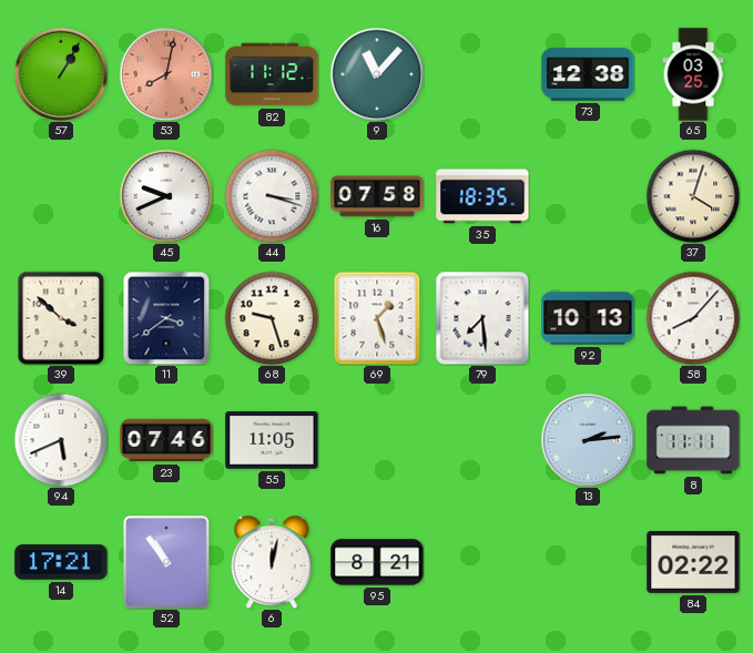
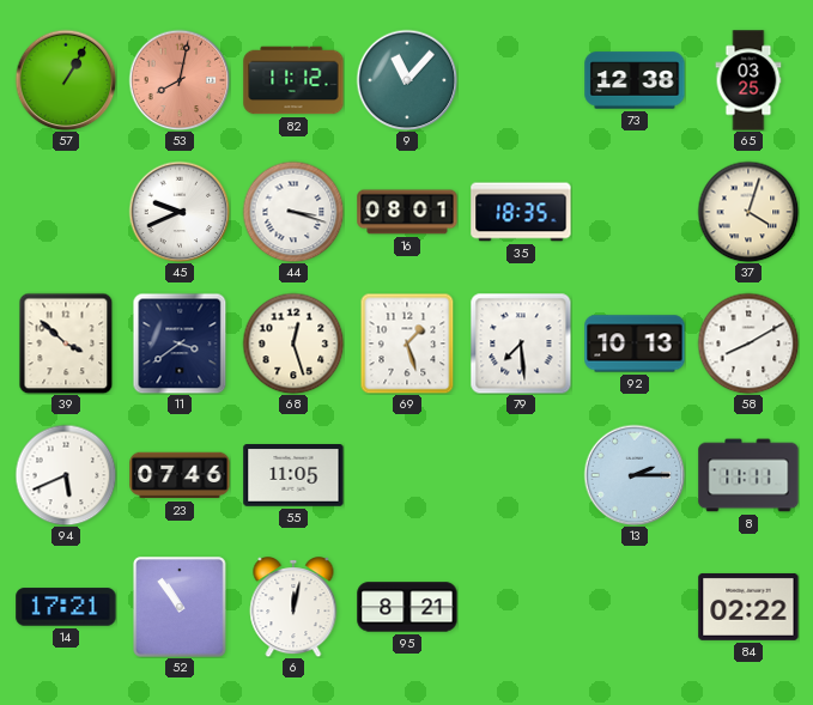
16: 07:58 -> 08:01 (407, 212)
68: 9:27 -> 12:27 (293, 344)
58: 8:07 -> 8:10 (748, 344)
13: 2:14 -> 2:15 (635, 475)
